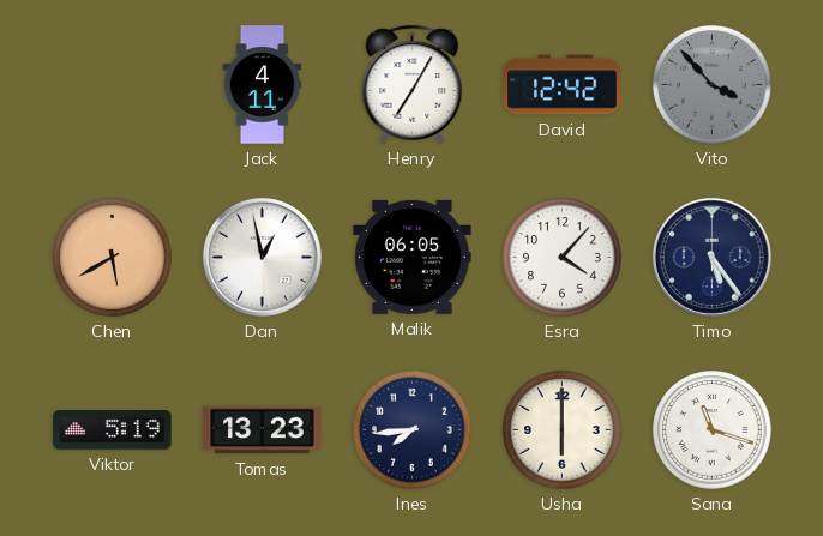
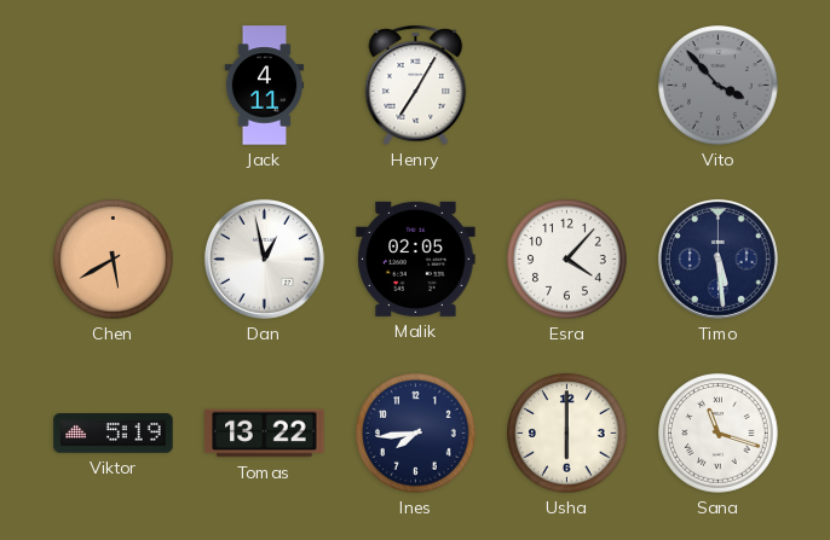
David: 12:42 -> none (563, 85)
Malik: 06:05 -> 02:05 (416, 259)
Timo: 5:24 -> 5:29 (717, 259)
Tomas: 13:23 -> 13:22 (265, 434)
